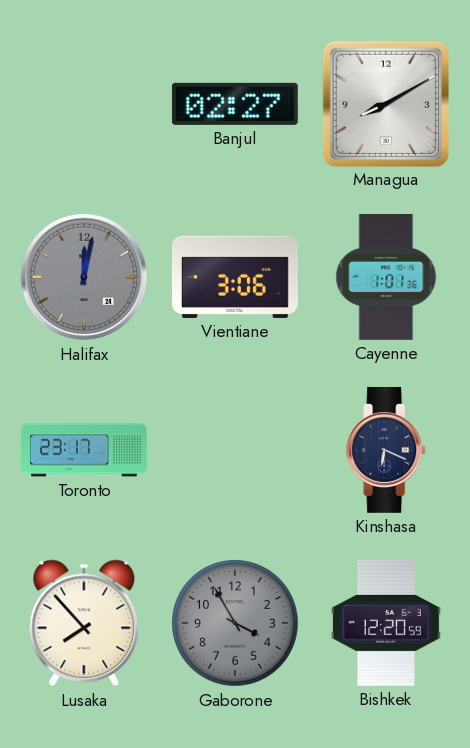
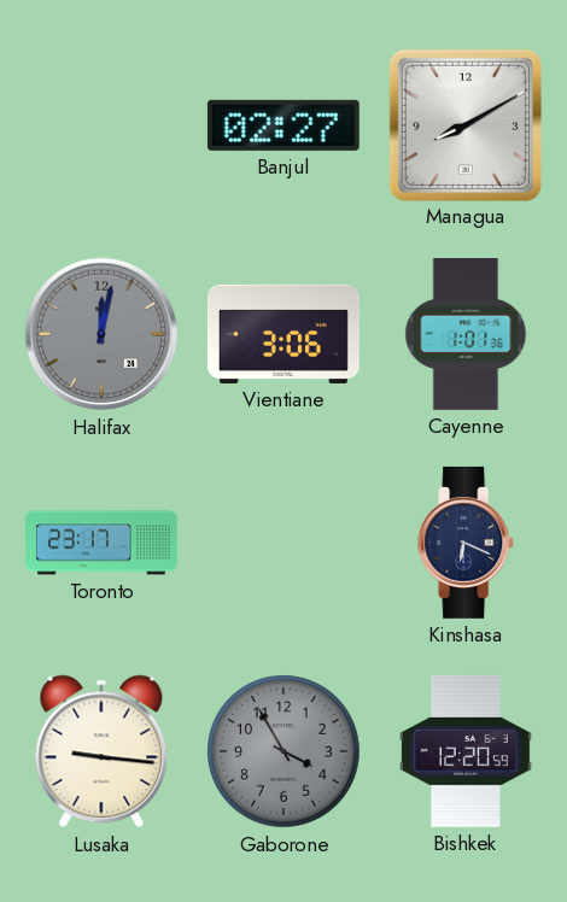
Lusaka: 7:53 -> 9:16 (101, 751)
